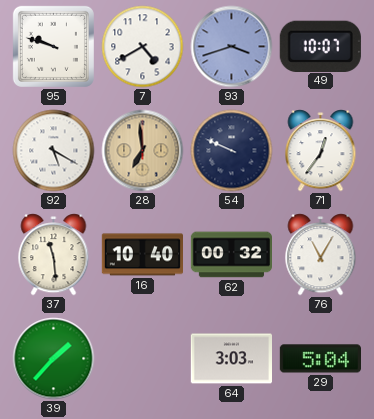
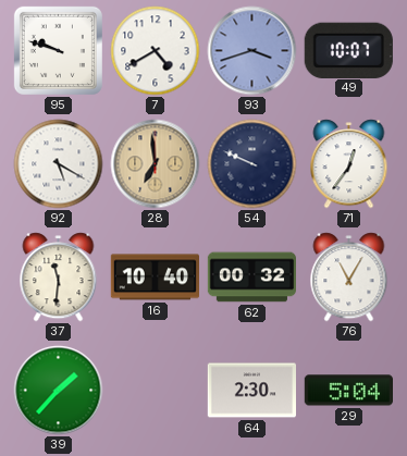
37: 11:29 -> 11:31 (59, 278)
64: 3:03 -> 2:30 (251, 391)
